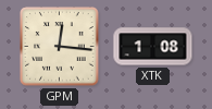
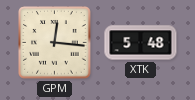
XTK: 1:08 -> 5:48 (141, 43)
